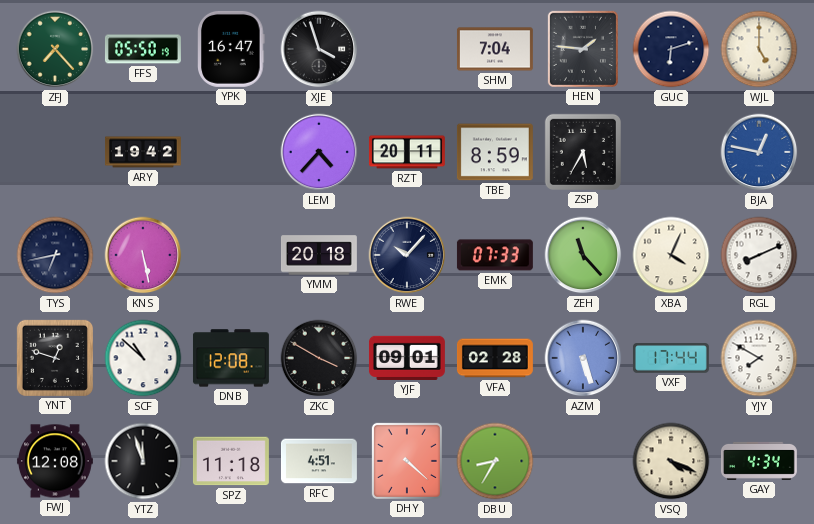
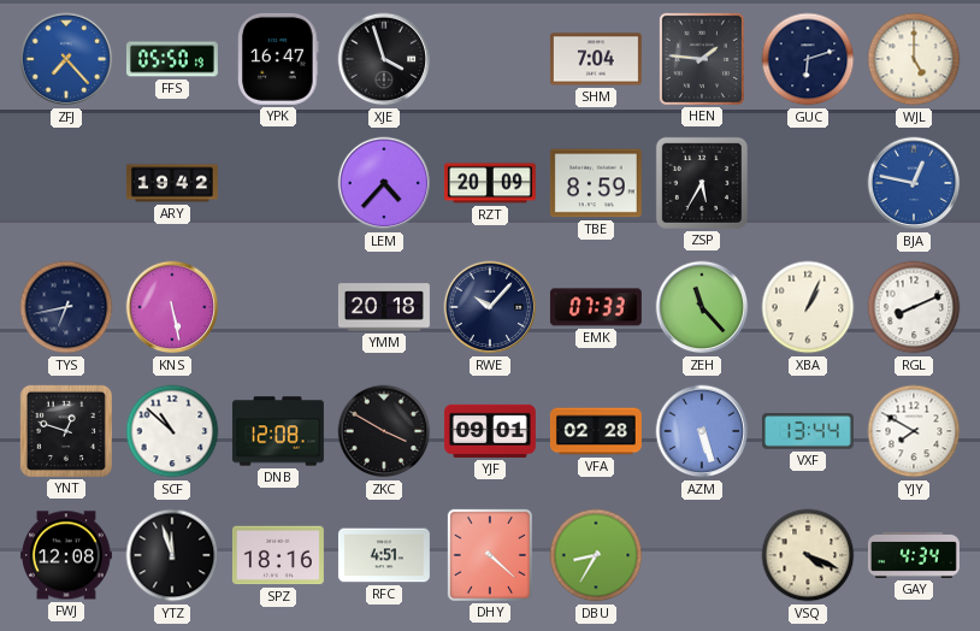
ZFJ dial: green -> blue (66, 59)
RZT: 20:11 -> 20:09 (490, 183)
XBA: 4:04 -> 1:04 (808, 307)
VXF: 17:44 -> 13:44 (808, 431)
SPZ: 11:18 -> 18:16 (278, 555)
